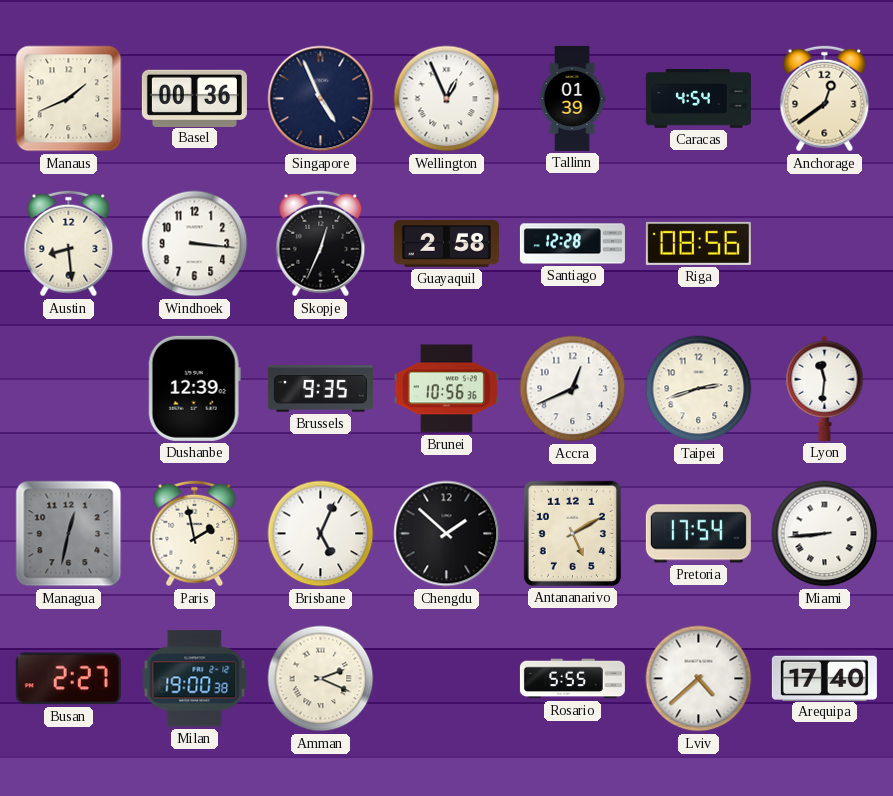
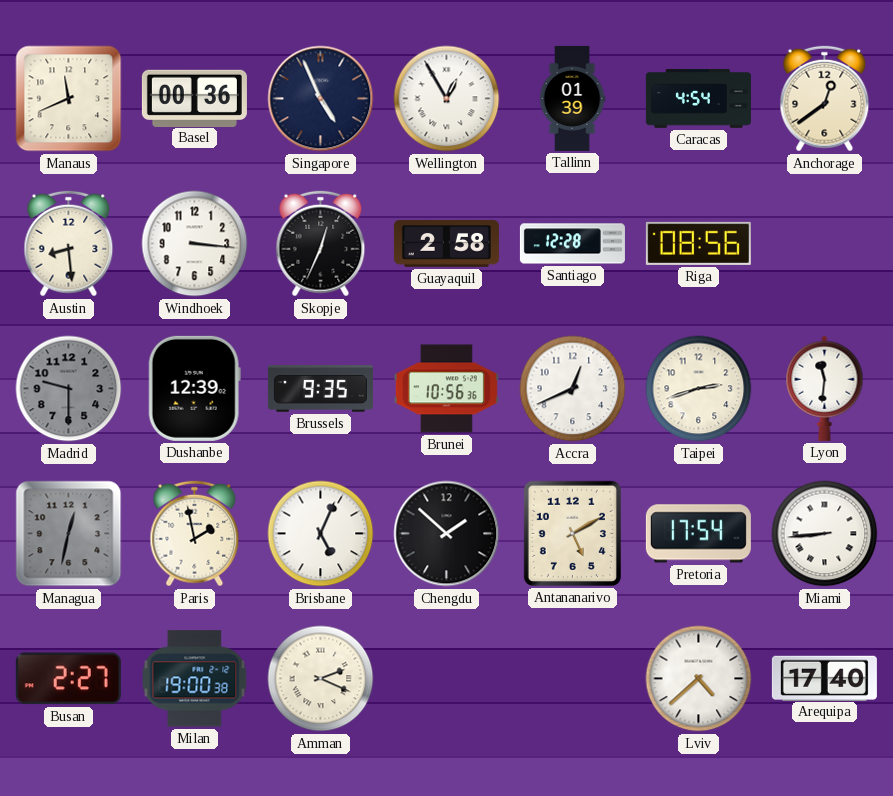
Manaus: 1:41 -> 11:41 (69, 99)
Wellington: 12:56 -> 12:55 (447, 99)
Madrid: none -> 9:30 (69, 389)
Rosario: 5:55 -> none (572, 679)
